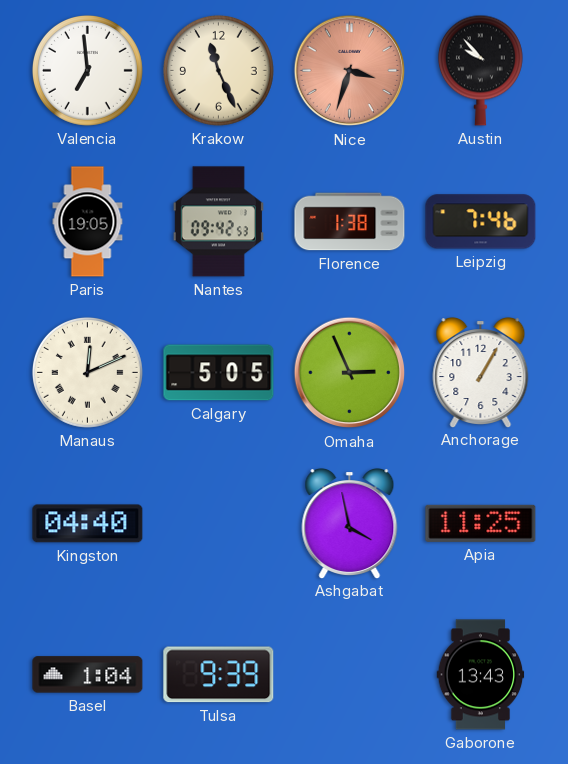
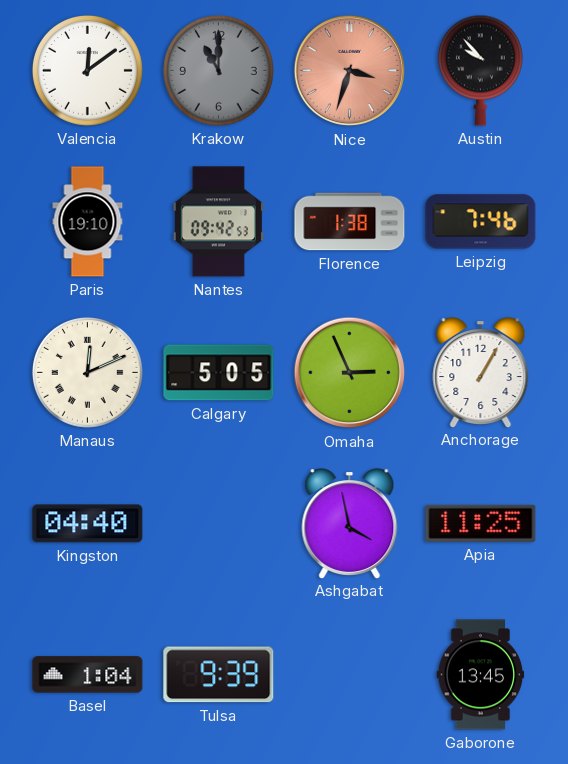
Valencia: 6:59 -> 12:09 (87, 70)
Krakow: 11:26 -> 11:00 (218, 70)
Krakow dial: cream -> grey (218, 70)
Paris: 19:05 -> 19:10 (88, 222)
Gaborone: 13:43 -> 13:45 (481, 675)
